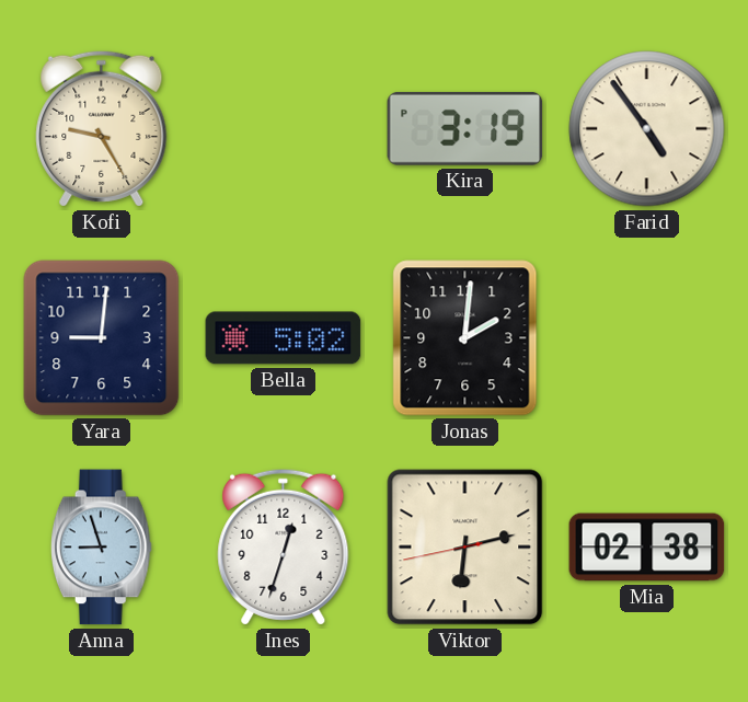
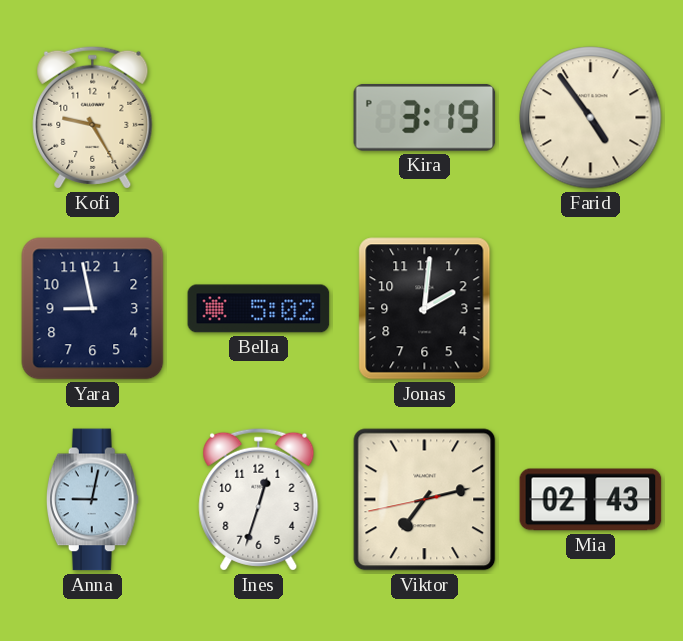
Yara: 9:01 -> 8:58 (93, 309)
Anna: 8:57 -> 9:02 (92, 500)
Viktor: 6:12 -> 7:12 (425, 500)
Mia: 02:38 -> 02:43 (591, 500)
